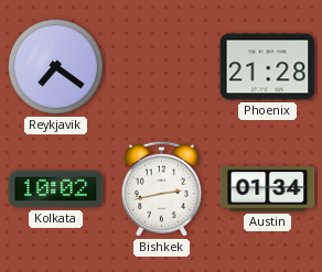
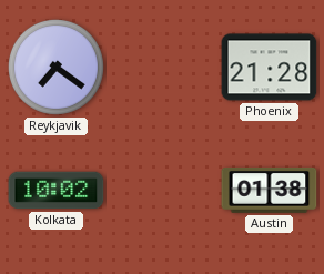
Bishkek: 2:43 -> none (161, 188)
Austin: 01:34 -> 01:38 (270, 190)
